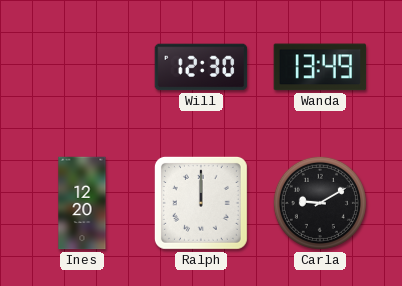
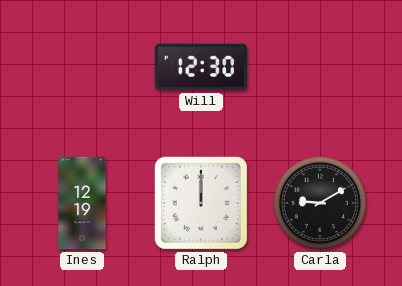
Wanda: 13:49 -> none (320, 67)
Ines: 12:20 -> 12:19 (82, 203)
